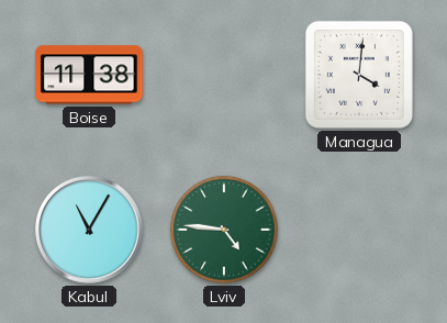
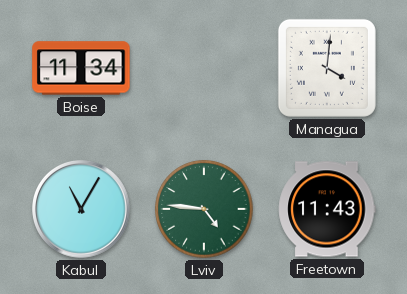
Boise: 11:38 -> 11:34 (81, 68)
Freetown: none -> 11:43 (327, 209)
